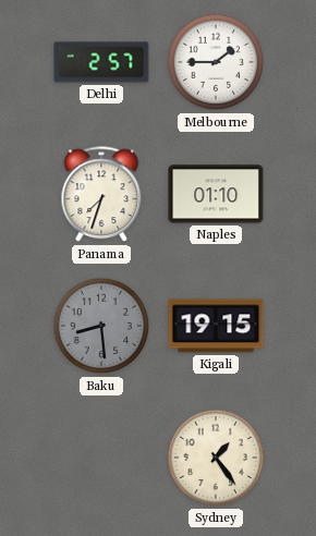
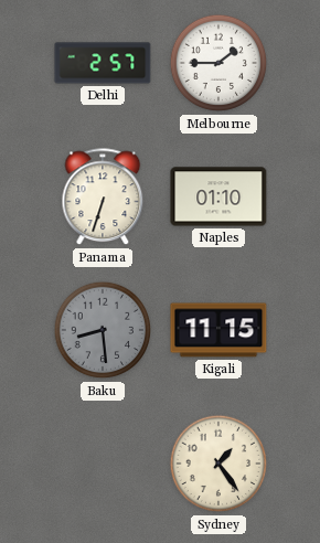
Panama: 7:33 -> 6:33 (103, 198)
Kigali: 19:15 -> 11:15 (218, 330)
